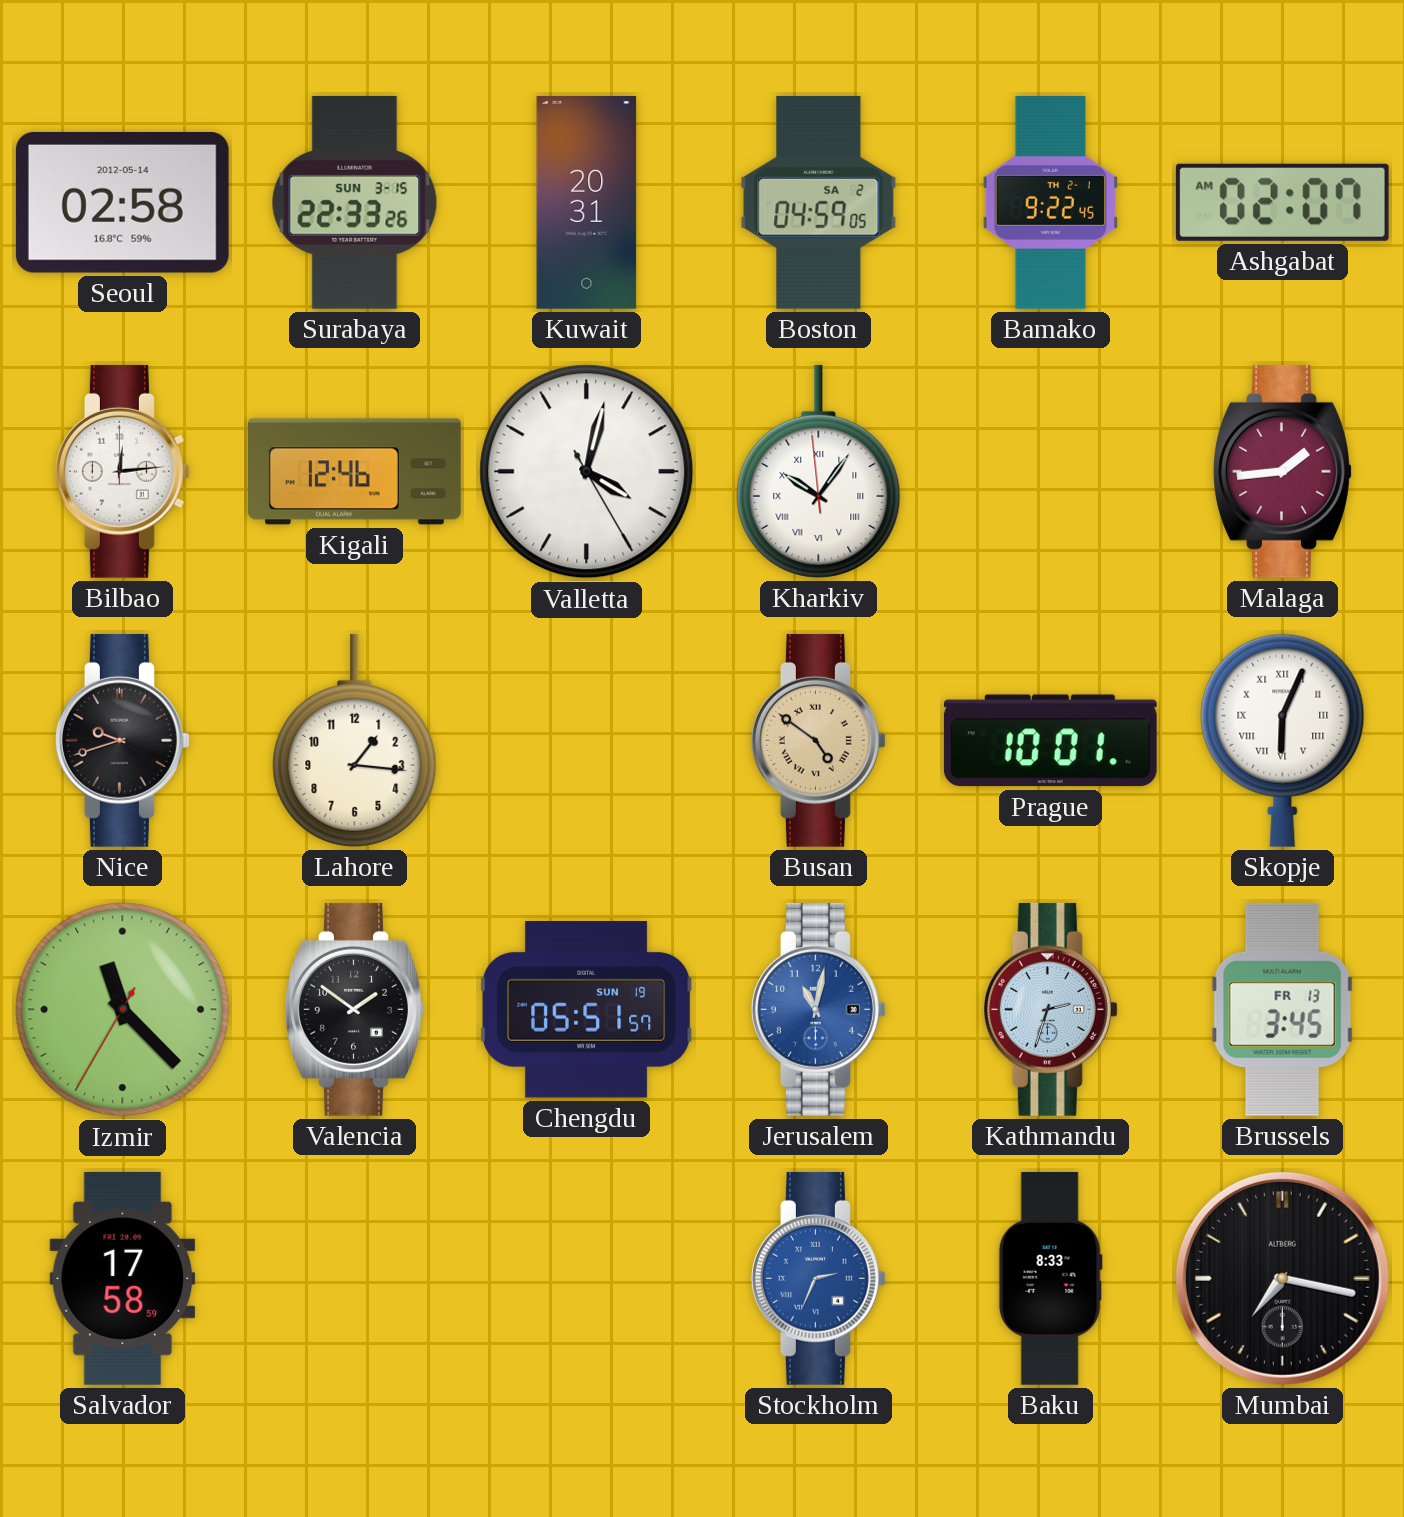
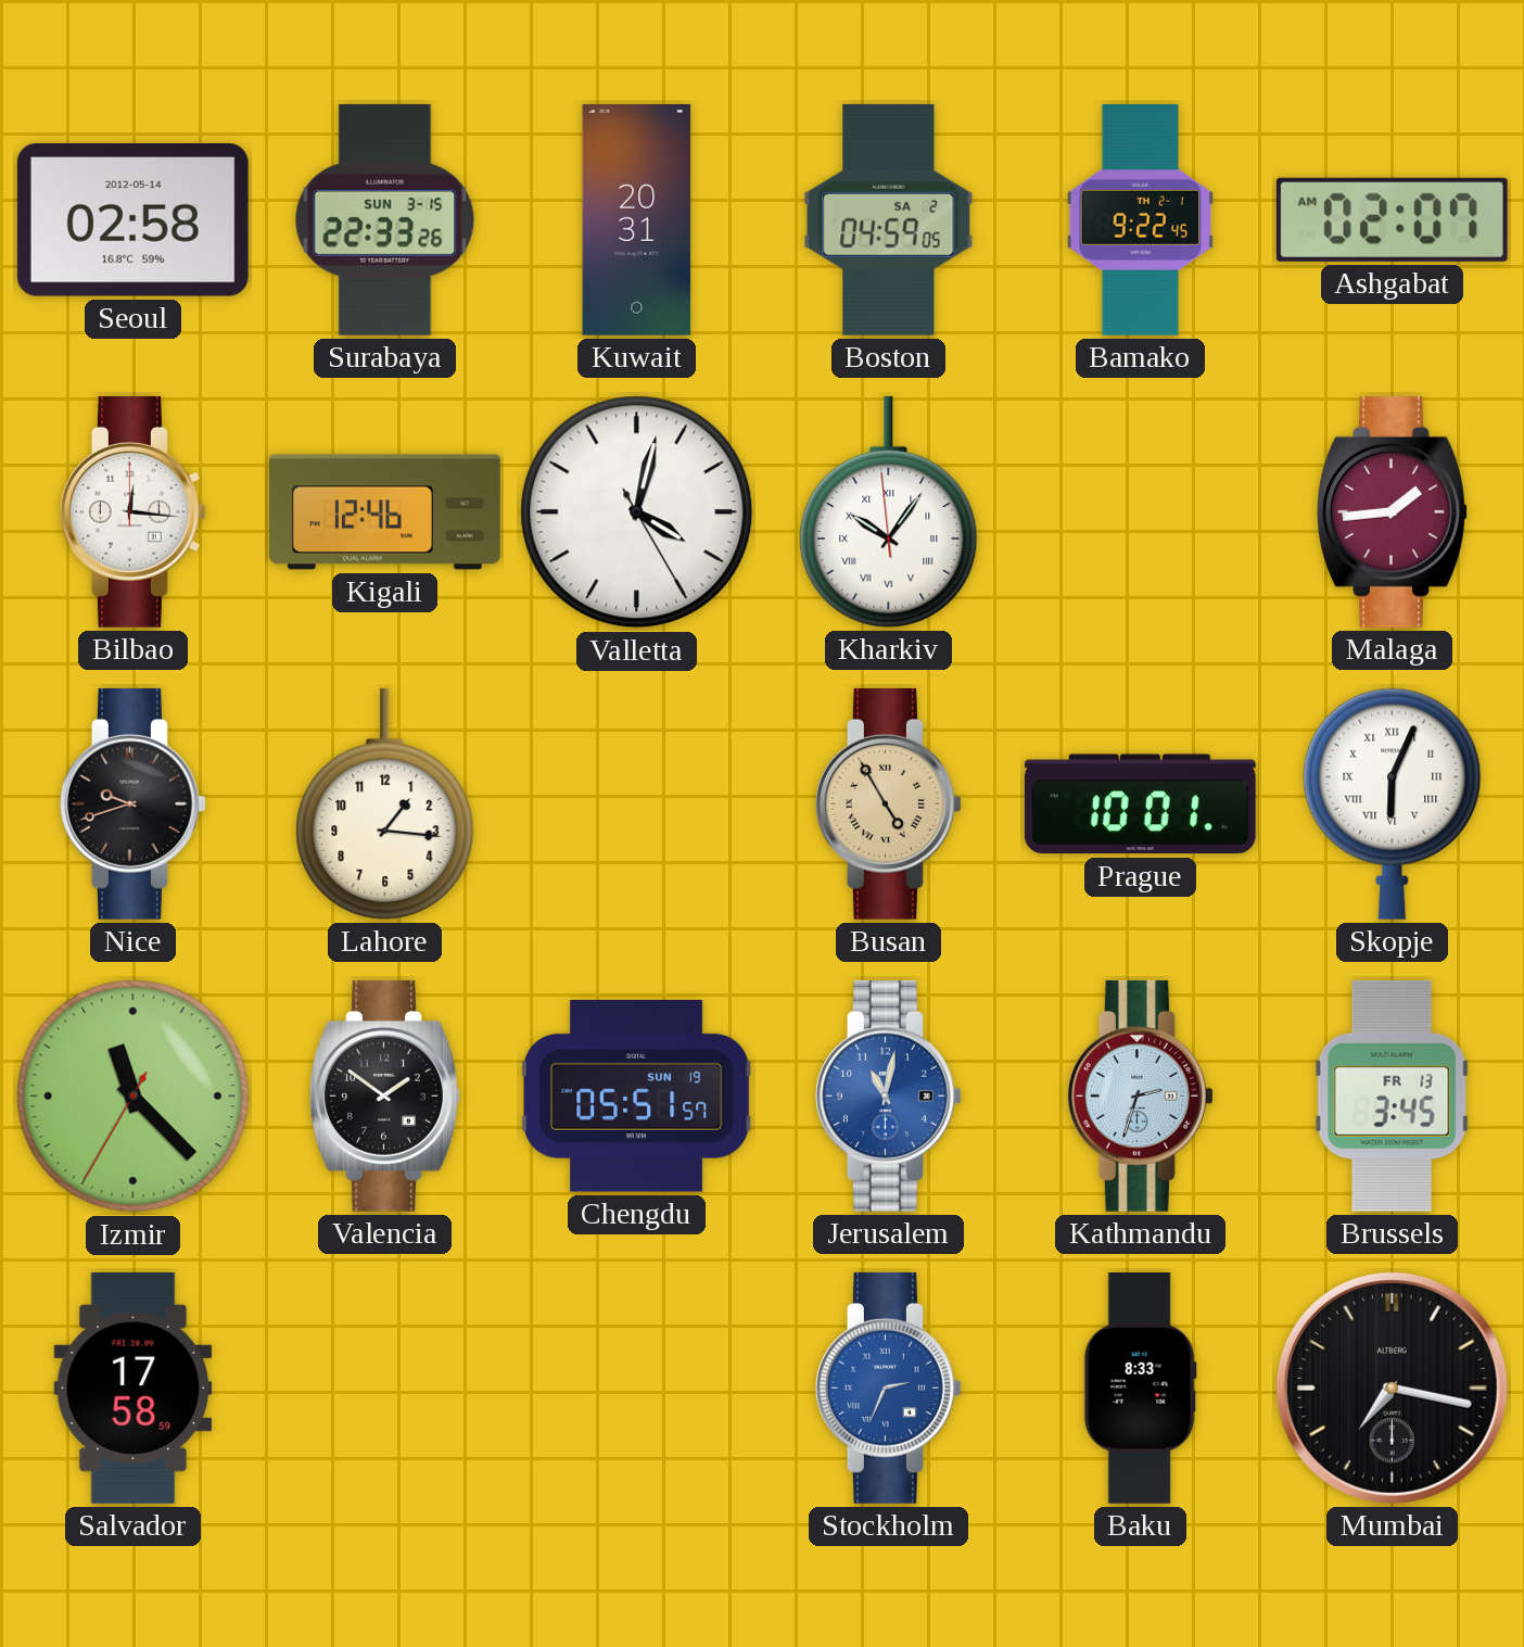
Bilbao: 12:14 -> 12:16 (132, 511)
Busan: 4:51 -> 4:55 (888, 803)
